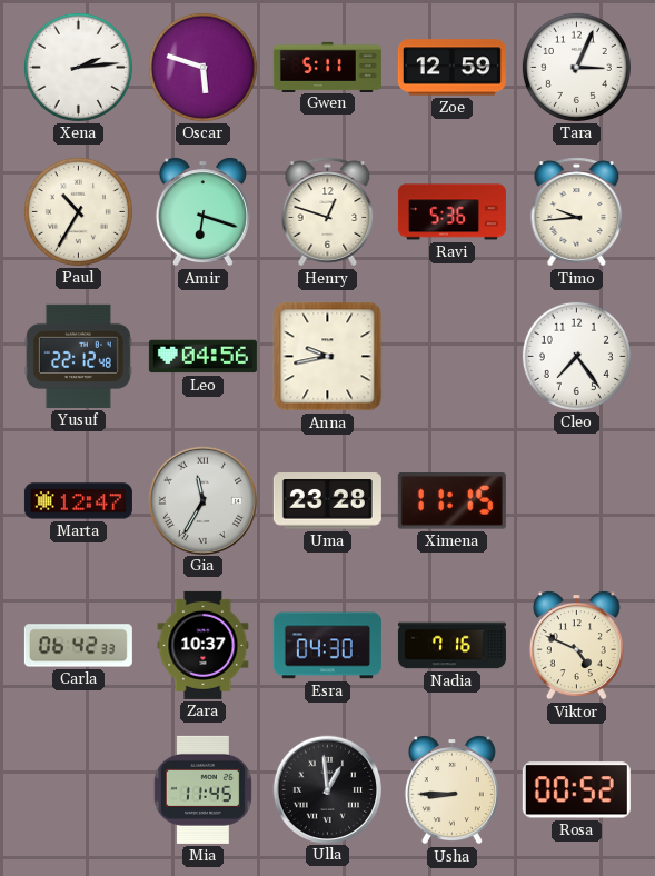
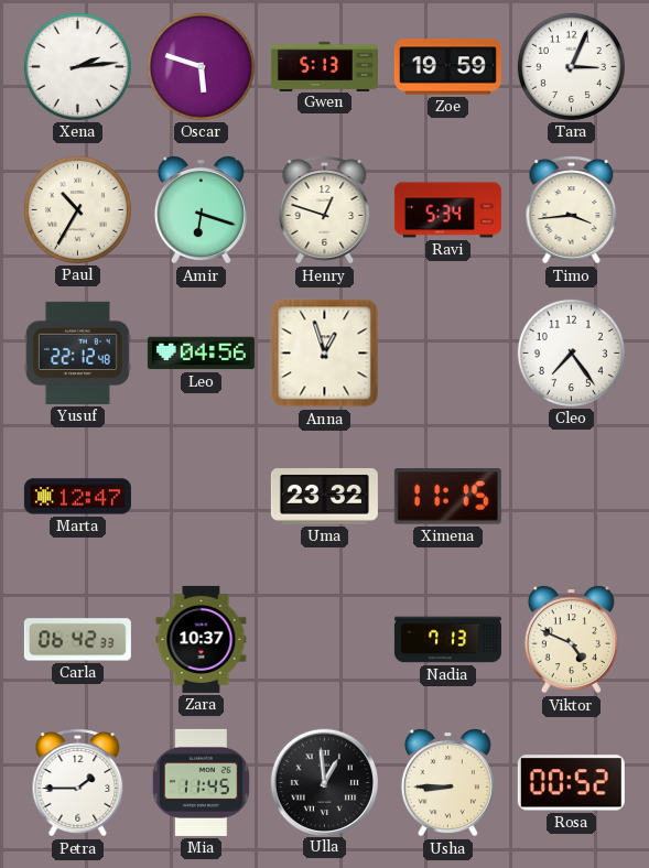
Gwen: 5:11 -> 5:13 (324, 66)
Zoe: 12:59 -> 19:59 (447, 67)
Ravi: 5:36 -> 5:34 (447, 210)
Timo: 9:44 -> 3:44 (572, 210)
Anna: 9:43 -> 12:57 (325, 354)
Gia: 11:35 -> none (202, 500)
Uma: 23:28 -> 23:32 (324, 497)
Esra: 04:30 -> none (327, 646)
Nadia: 7:16 -> 7:13 (447, 640)
Petra: none -> 1:45 (78, 783)
